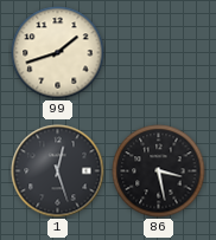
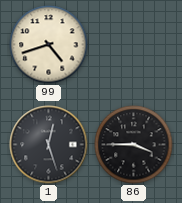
99: 1:42 -> 4:42 (49, 45)
86: 3:28 -> 3:45 (134, 145)
